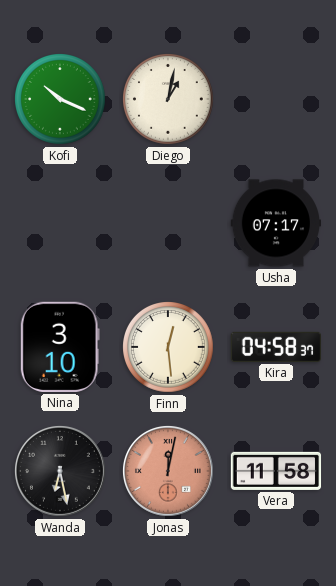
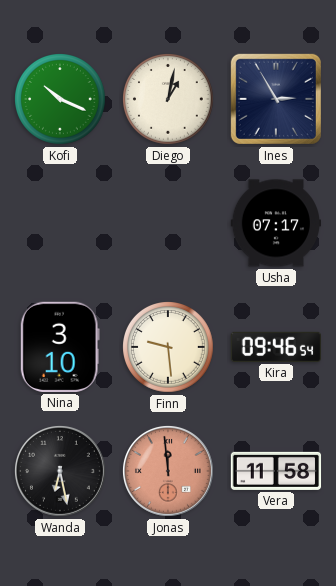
Ines: none -> 2:55 (276, 99)
Finn: 12:29 -> 9:29 (169, 348)
Kira: 04:58 -> 09:46 (275, 347)
Jonas: 12:02 -> 11:59 (168, 471)
